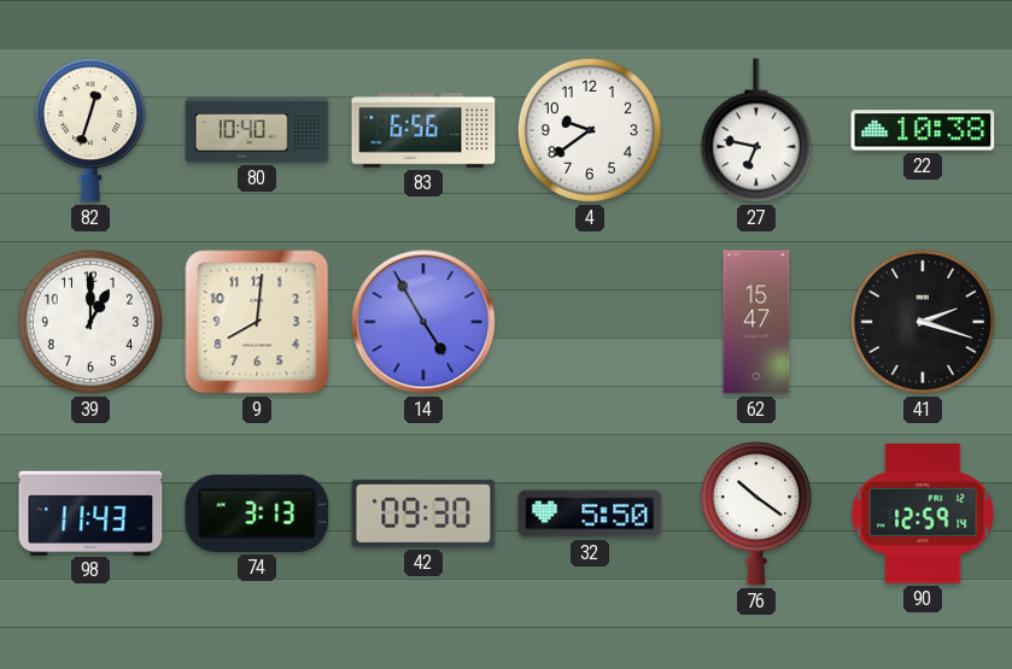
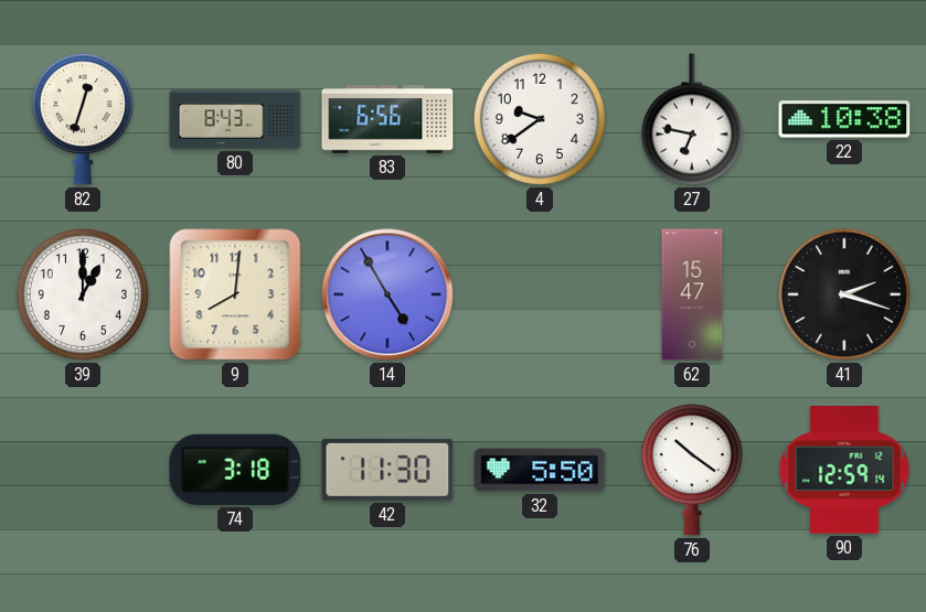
80: 10:40 -> 8:43 (235, 119)
98: 11:43 -> none (90, 512)
74: 3:13 -> 3:18 (235, 470)
42: 09:30 -> 11:30 (387, 470)
